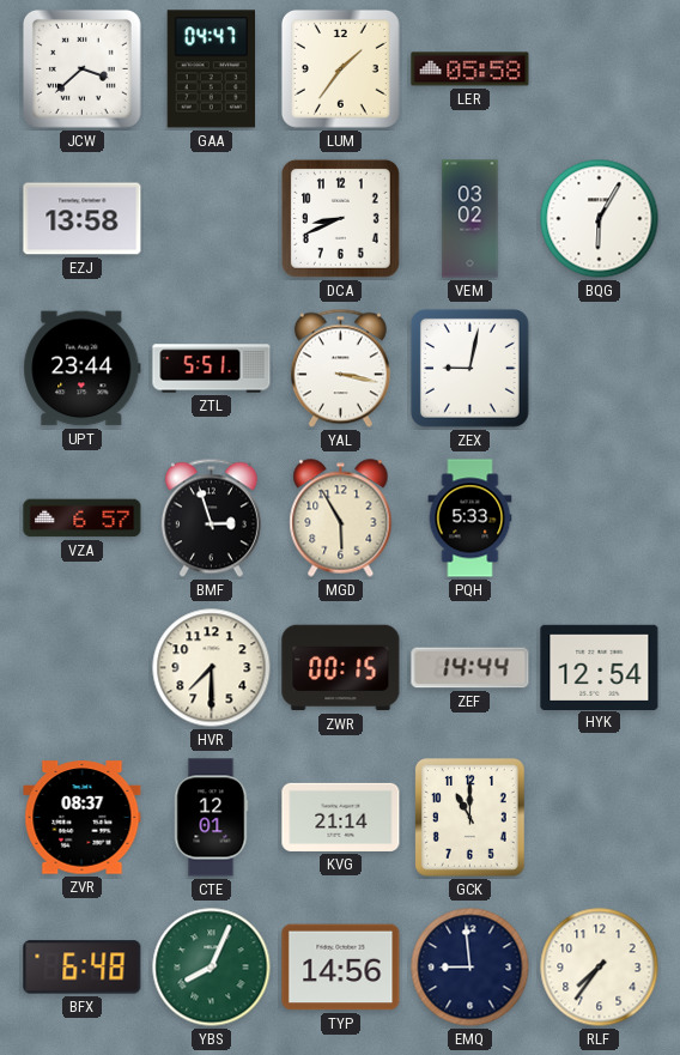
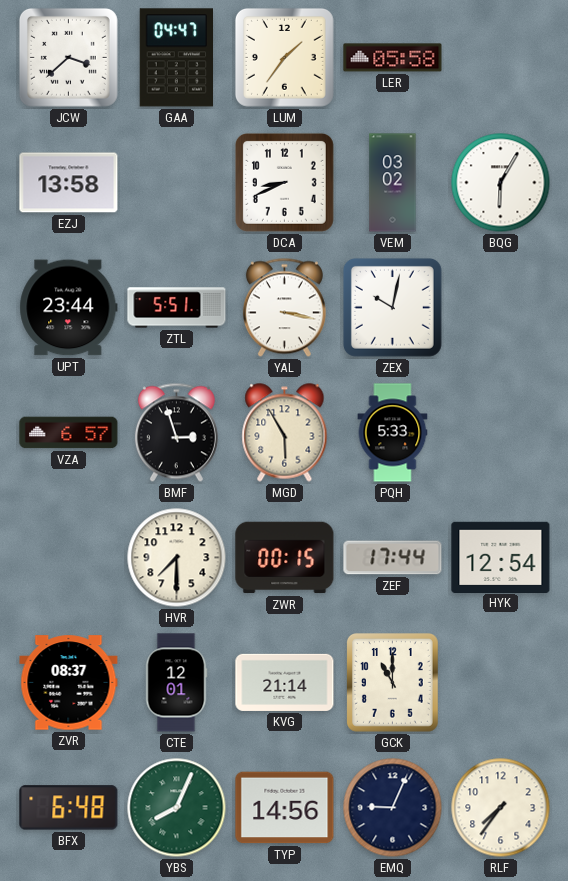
ZEX: 9:02 -> 10:02 (392, 307)
ZEF: 14:44 -> 17:44 (393, 558)
EMQ: 8:59 -> 9:04 (393, 808)
